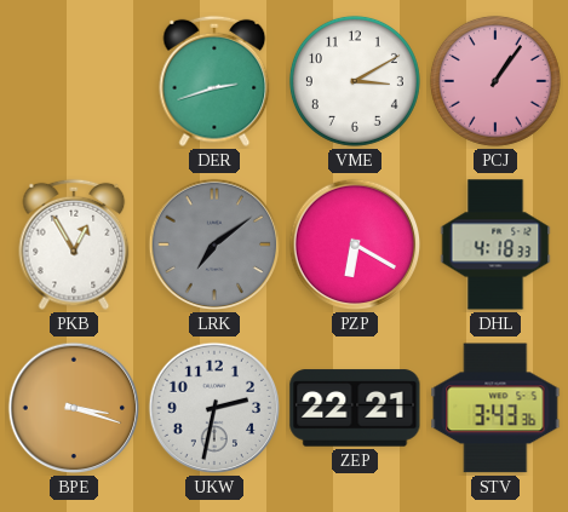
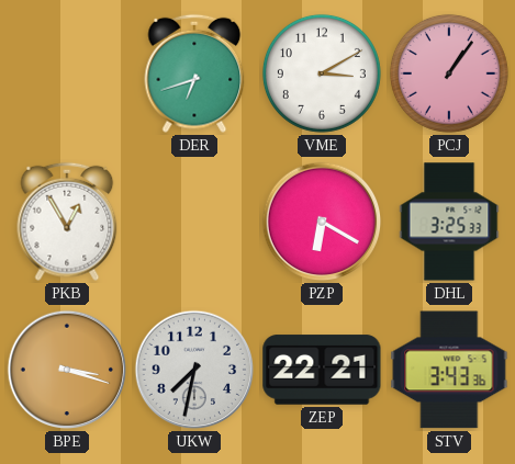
DER: 2:42 -> 6:42 (194, 73)
LRK: 7:09 -> none (214, 245)
DHL: 4:18 -> 3:25 (449, 222)
UKW: 2:32 -> 7:32 (194, 370)
